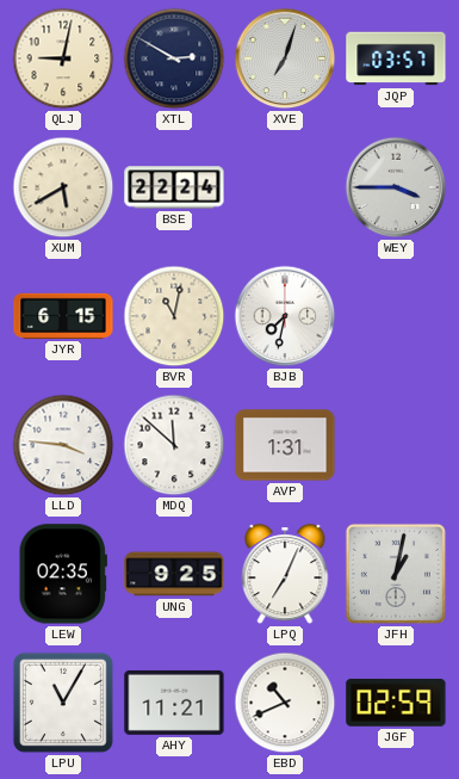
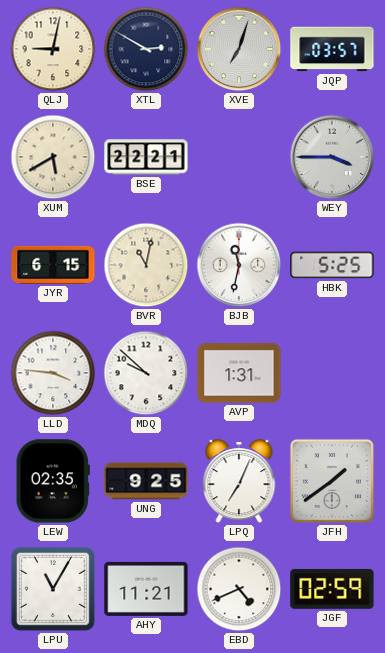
BSE: 22:24 -> 22:21 (146, 157)
BJB: 7:32 -> 11:32 (239, 265)
HBK: none -> 5:25 (332, 265)
MDQ: 11:52 -> 9:52 (146, 373)
JFH: 1:02 -> 1:39 (332, 481)
EBD: 10:41 -> 4:41 (239, 589)
